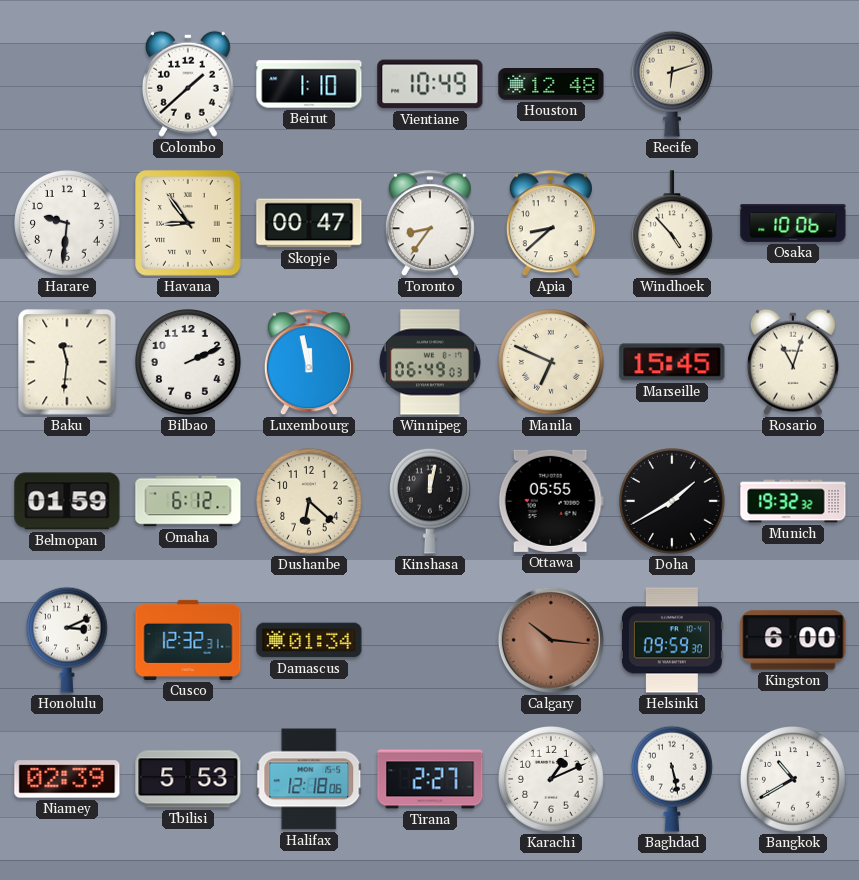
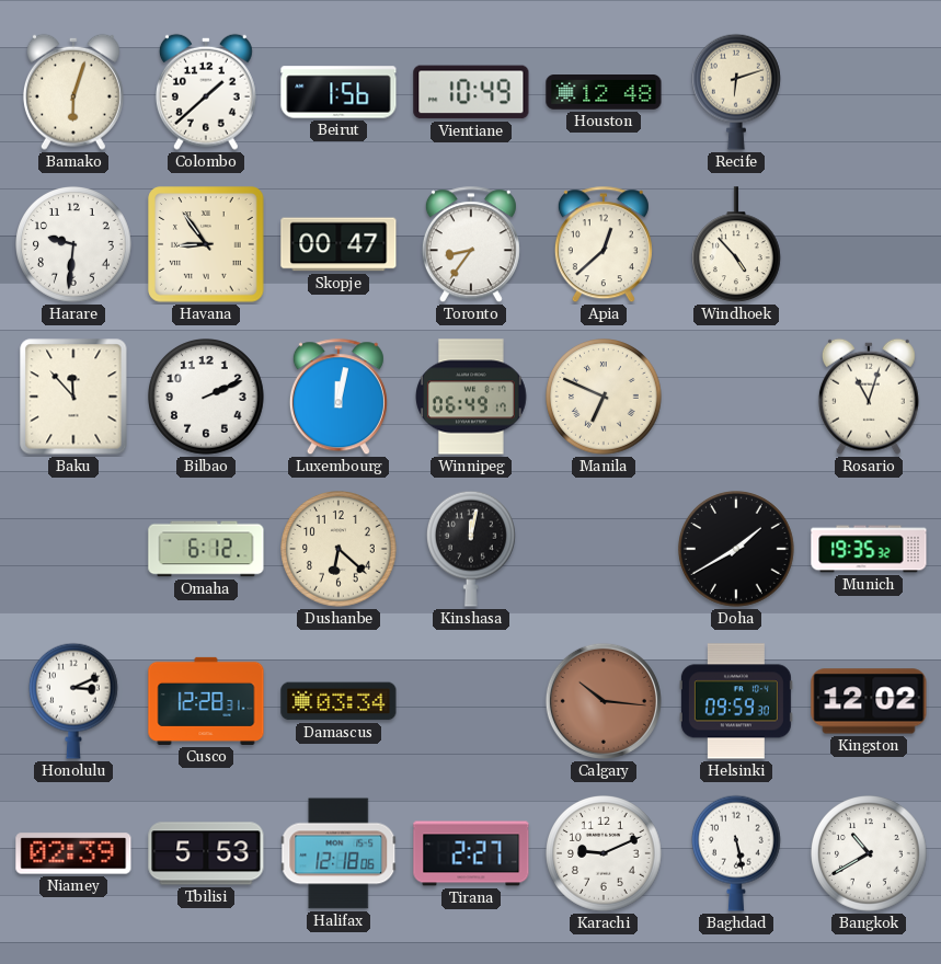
Bamako: none -> 6:03 (73, 92)
Beirut: 1:10 -> 1:56 (338, 92)
Apia: 8:38 -> 12:38 (604, 245)
Osaka: 10:06 -> none (793, 223)
Baku: 11:31 -> 11:53 (73, 397)
Luxembourg: 11:58 -> 12:02 (338, 398)
Winnipeg: 06:49:03 -> 06:49:17 (472, 397)
Marseille: 15:45 -> none (672, 362)
Belmopan: 01:59 -> none (67, 501)
Ottawa: 05:55 -> none (551, 501)
Munich: 19:32 -> 19:35 (869, 549)
Cusco: 12:32 -> 12:28 (206, 701)
Damascus: 01:34 -> 03:34 (338, 701)
Kingston: 6:00 -> 12:02 (869, 701)
Karachi: 1:11 -> 9:11 (605, 854)
